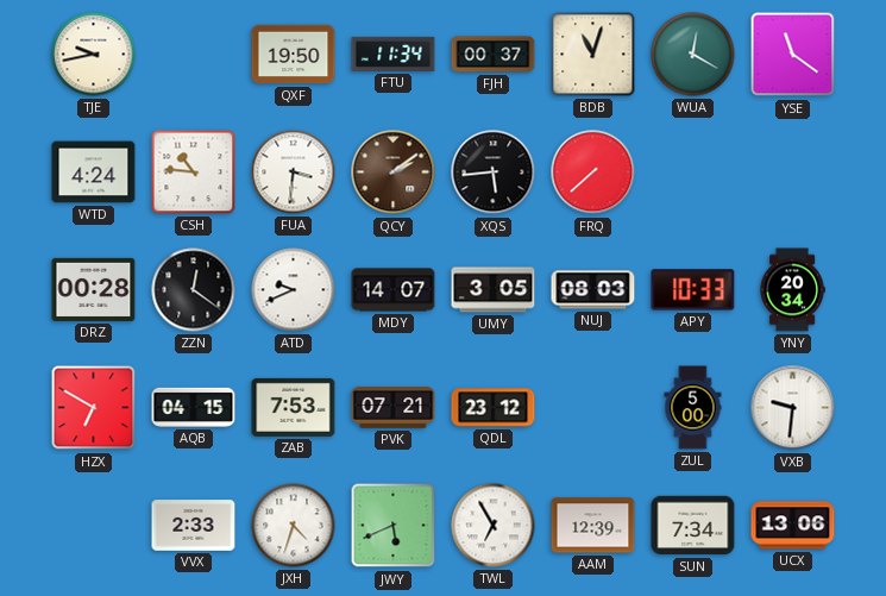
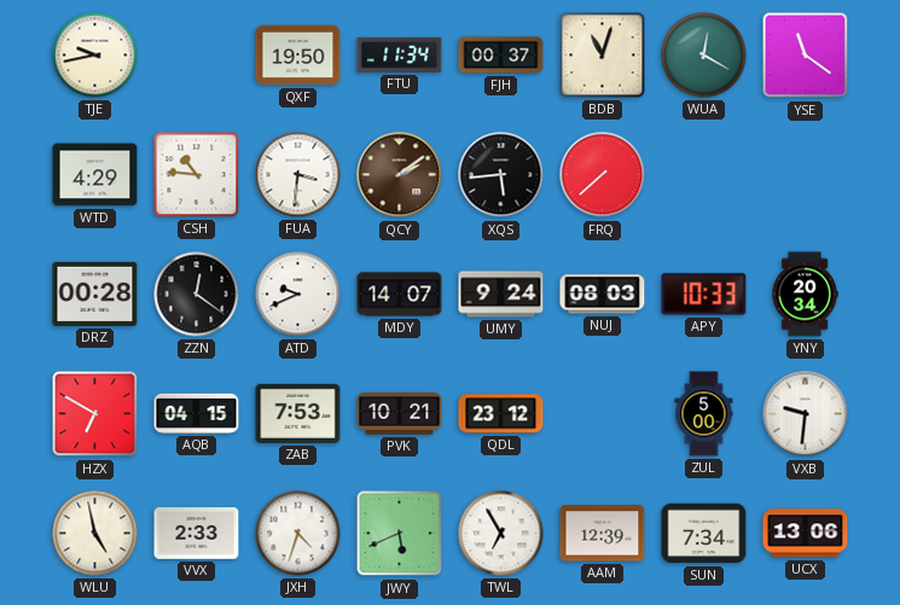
WTD: 4:24 -> 4:29 (95, 175)
UMY: 3:05 -> 9:24 (501, 295)
PVK: 07:21 -> 10:21 (400, 414)
WLU: none -> 4:58 (95, 534)
